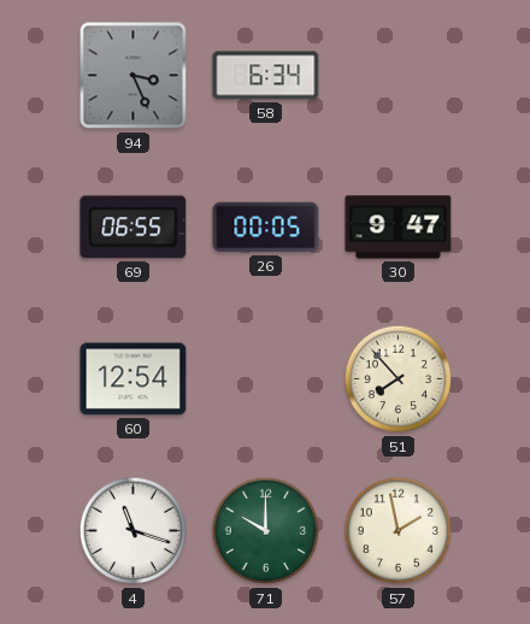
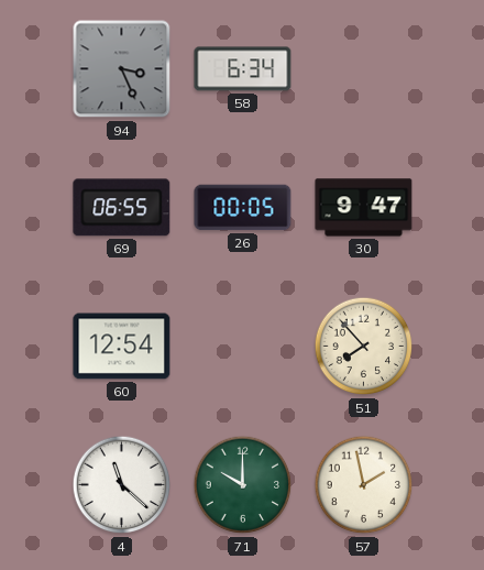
4: 11:18 -> 11:22 (122, 485)
